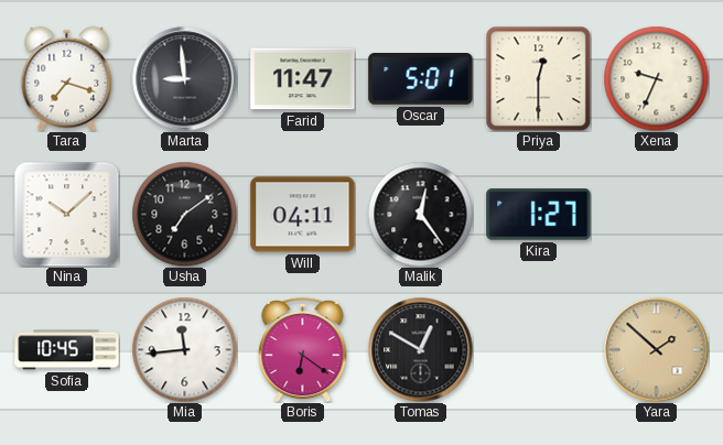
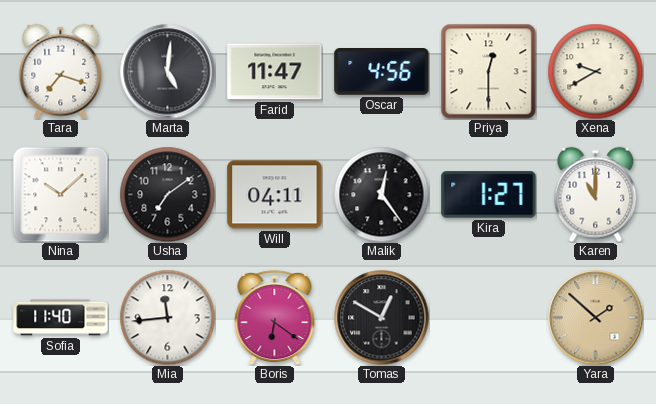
Marta: 8:59 -> 5:01 (167, 71)
Oscar: 5:01 -> 4:56 (382, 72)
Xena: 9:34 -> 9:40 (595, 71)
Karen: none -> 11:00 (596, 194)
Sofia: 10:45 -> 11:40 (61, 318)
